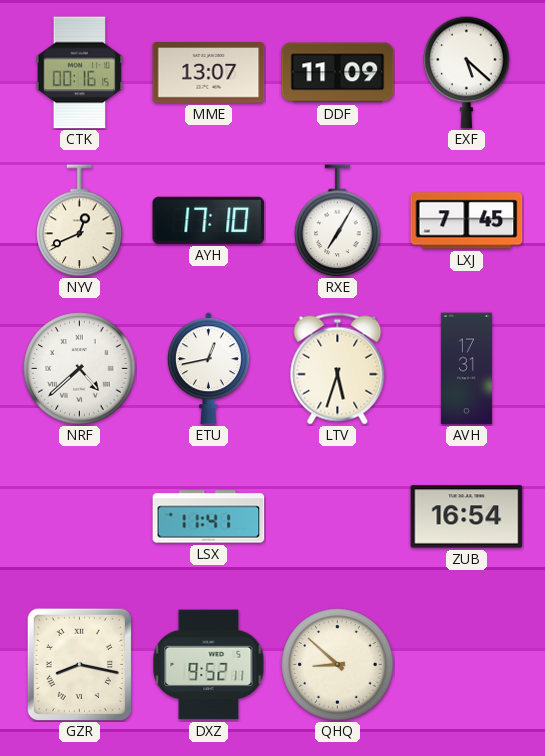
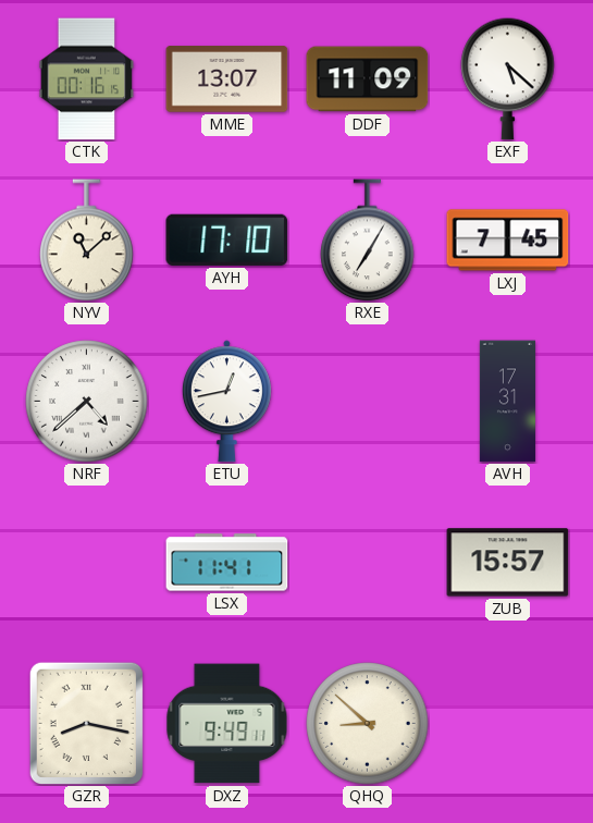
NYV: 12:41 -> 11:08 (87, 241)
LTV: 5:33 -> none (338, 369)
ZUB: 16:54 -> 15:57 (508, 563)
DXZ: 9:52 -> 9:49 (227, 724)
